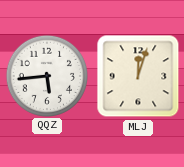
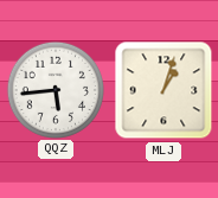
MLJ: 12:03 -> 1:03 (163, 90)
